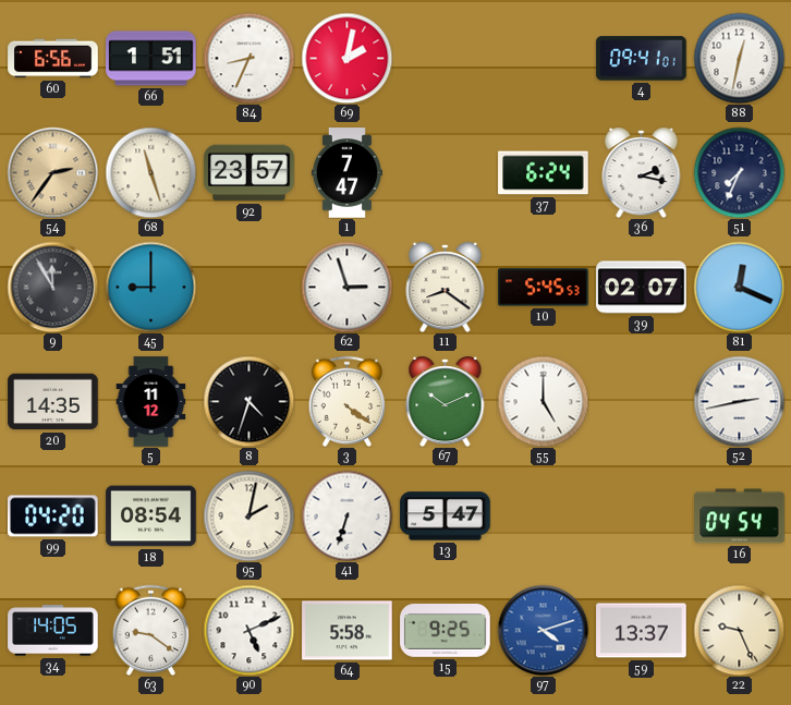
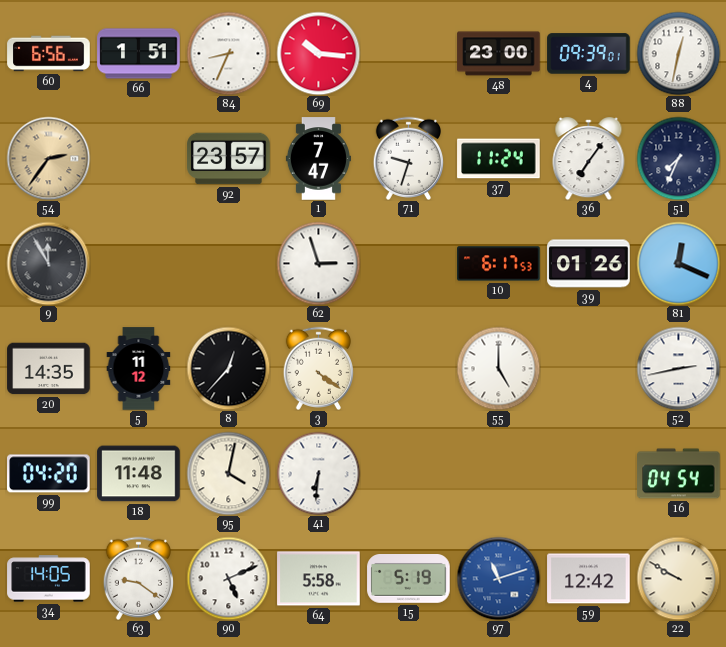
69: 2:02 -> 10:16 (318, 53)
48: none -> 23:00 (499, 54)
4: 09:41 -> 09:39 (589, 54)
68: 11:27 -> none (150, 172)
71: none -> 9:33 (408, 158)
37: 6:24 -> 11:24 (499, 159)
36: 2:17 -> 7:06 (589, 159)
45: 9:00 -> none (150, 287)
11: 8:21 -> none (446, 288)
10: 5:45 -> 6:17 (499, 264)
39: 02:07 -> 01:26 (589, 264)
8: 4:33 -> 12:37 (228, 368)
67: 10:11 -> none (446, 402)
18: 08:54 -> 11:48 (139, 474)
95: 2:02 -> 4:02 (228, 473)
41: 6:33 -> 6:31 (318, 473)
13: 5:47 -> none (446, 516)
15: 9:25 -> 5:19 (409, 579)
97: 4:12 -> 11:12 (498, 578)
59: 13:37 -> 12:42 (589, 579)
22: 9:26 -> 9:50 (678, 578)
